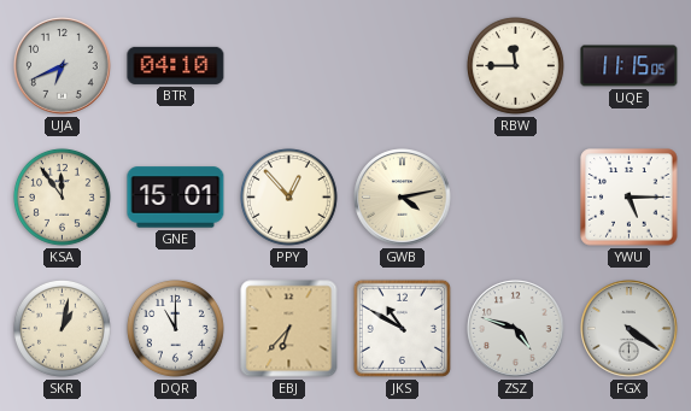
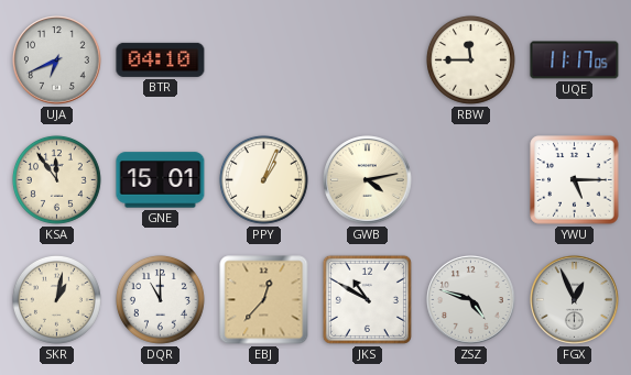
UQE: 11:15 -> 11:17 (575, 60)
PPY: 12:53 -> 1:04 (263, 179)
EBJ: 6:37 -> 12:37 (264, 300)
FGX: 4:21 -> 12:56 (575, 300)
